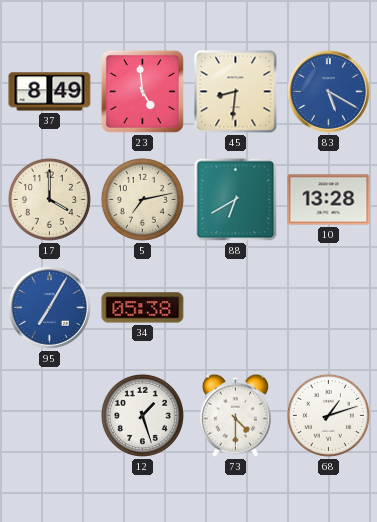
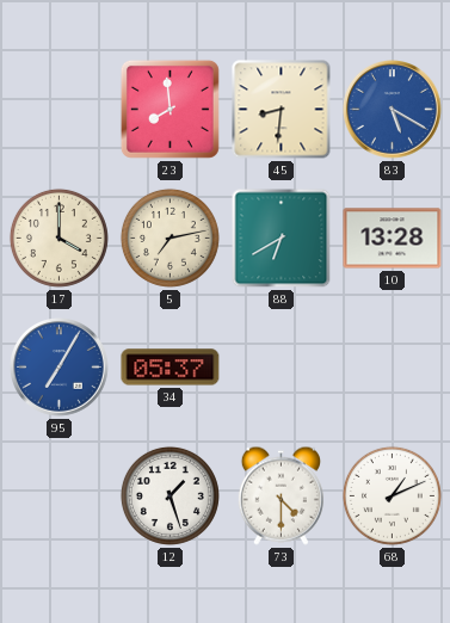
37: 8:49 -> none (50, 92)
23: 4:59 -> 7:59 (169, 109)
34: 05:38 -> 05:37 (171, 368)
68: 1:12 -> 1:11 (392, 495)
